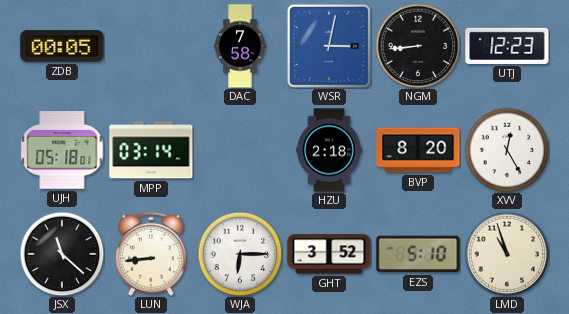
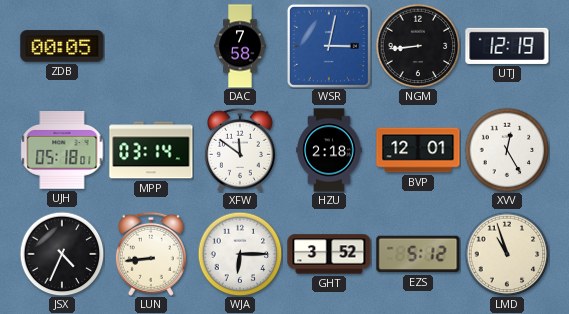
UTJ: 12:23 -> 12:19 (507, 46)
XFW: none -> 11:51 (240, 150)
BVP: 8:20 -> 12:01 (418, 150)
JSX: 11:22 -> 4:34 (62, 254)
EZS: 5:10 -> 5:12 (418, 254)
